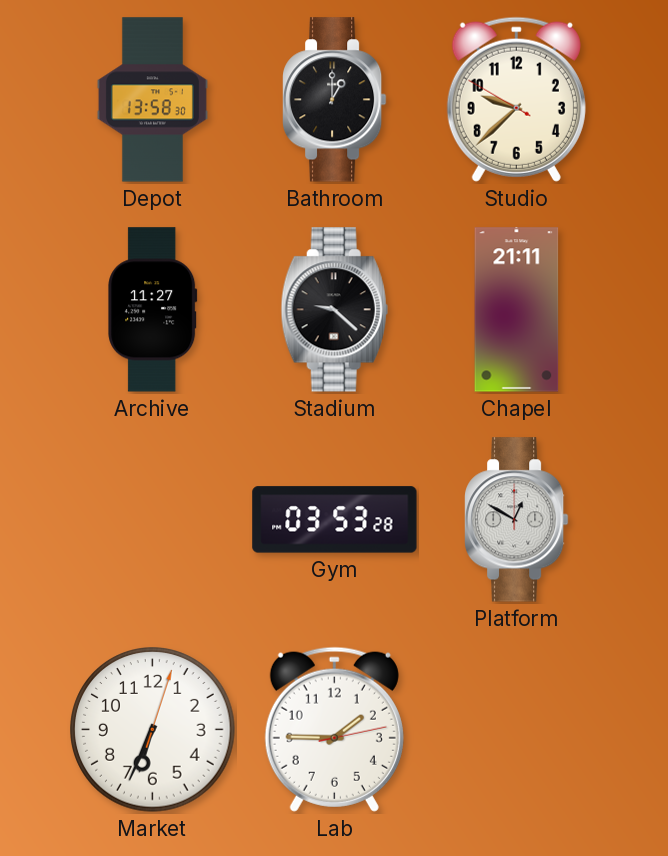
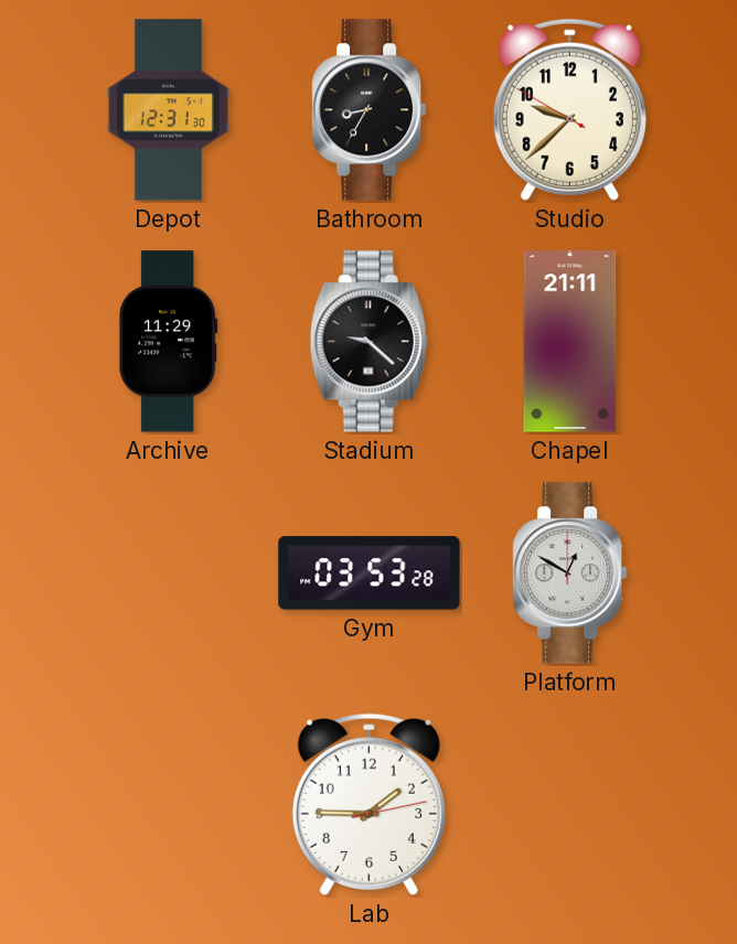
Depot: 13:58 -> 12:31 (168, 110)
Bathroom: 1:00 -> 8:35 (370, 110)
Archive: 11:27 -> 11:29 (169, 342)
Market: 6:34 -> none (153, 730)
